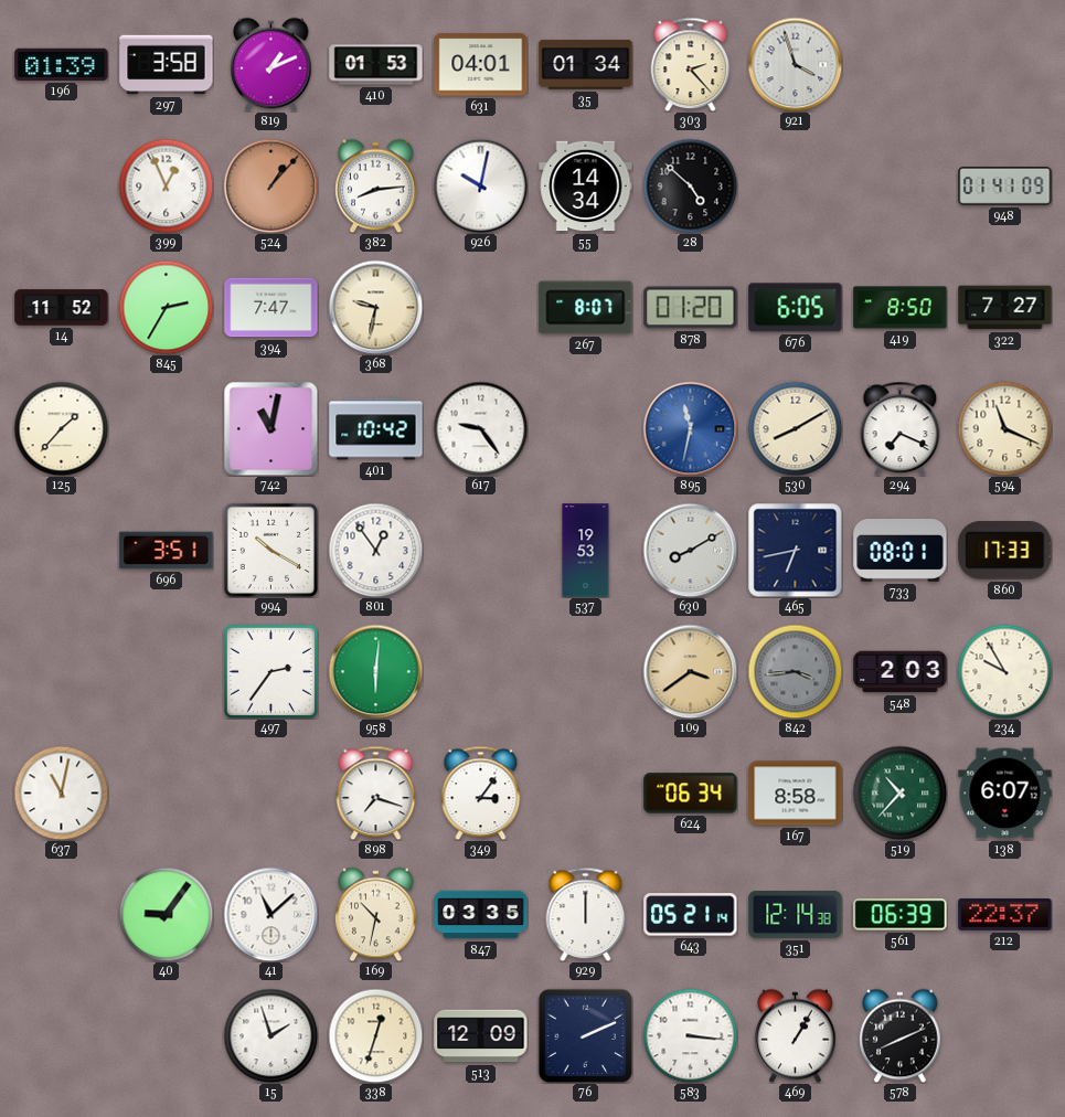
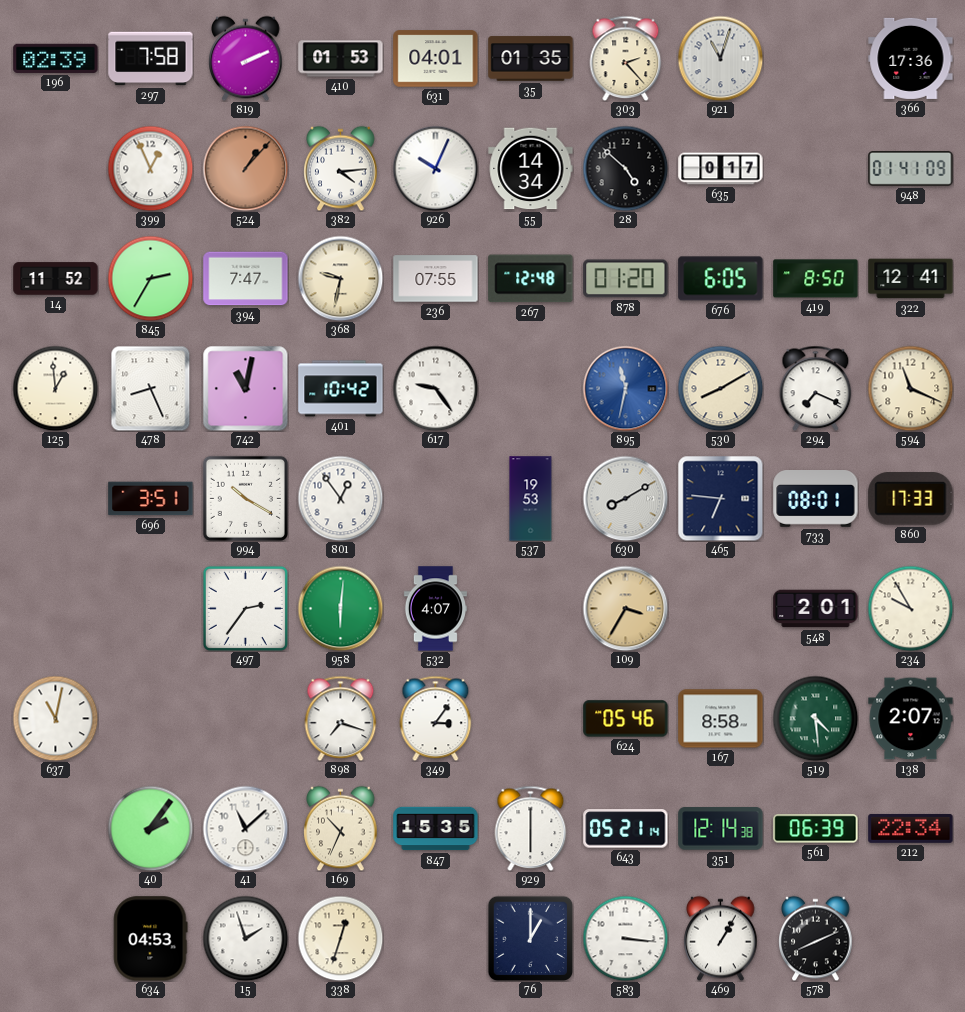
196: 01:39 -> 02:39 (56, 58)
297: 3:58 -> 7:58 (151, 59)
819: 1:11 -> 2:11 (246, 58)
35: 01:34 -> 01:35 (531, 59)
921: 3:57 -> 11:03 (720, 58)
366: none -> 17:36 (911, 58)
382: 8:14 -> 4:14 (341, 168)
926: 10:02 -> 10:04 (435, 168)
635: none -> 0:17 (721, 169)
236: none -> 07:55 (436, 279)
267: 8:07 -> 12:48 (531, 279)
322: 7:27 -> 12:41 (911, 279)
125: 1:37 -> 12:59 (55, 388)
478: none -> 8:26 (151, 388)
465: 6:43 -> 6:46 (720, 498)
532: none -> 4:07 (435, 609)
109: 3:39 -> 3:35 (625, 608)
842: 3:44 -> none (795, 671)
548: 2:03 -> 2:01 (816, 609)
624: 06:34 -> 05:46 (626, 719)
519: 10:37 -> 4:29 (815, 718)
138: 6:07 -> 2:07 (911, 719)
40: 9:06 -> 2:06 (150, 828)
169: 10:32 -> 10:34 (341, 828)
847: 03:35 -> 15:35 (436, 829)
929: 12:00 -> 6:00 (531, 828)
212: 22:37 -> 22:34 (911, 828)
634: none -> 04:53 (151, 939)
513: 12:09 -> none (481, 1036)
76: 2:11 -> 1:00 (530, 938)
